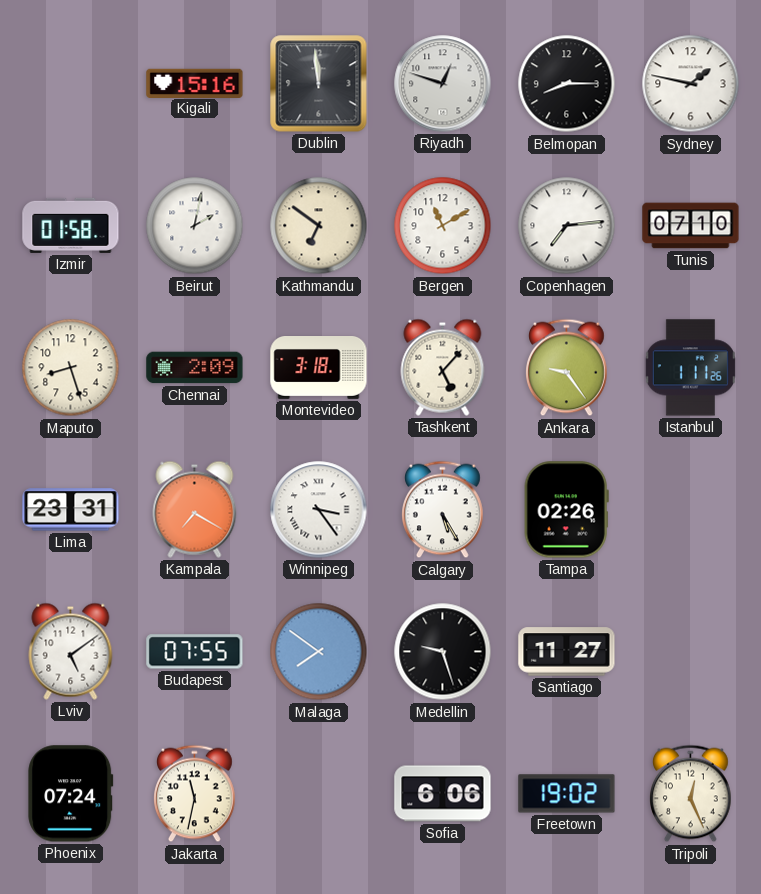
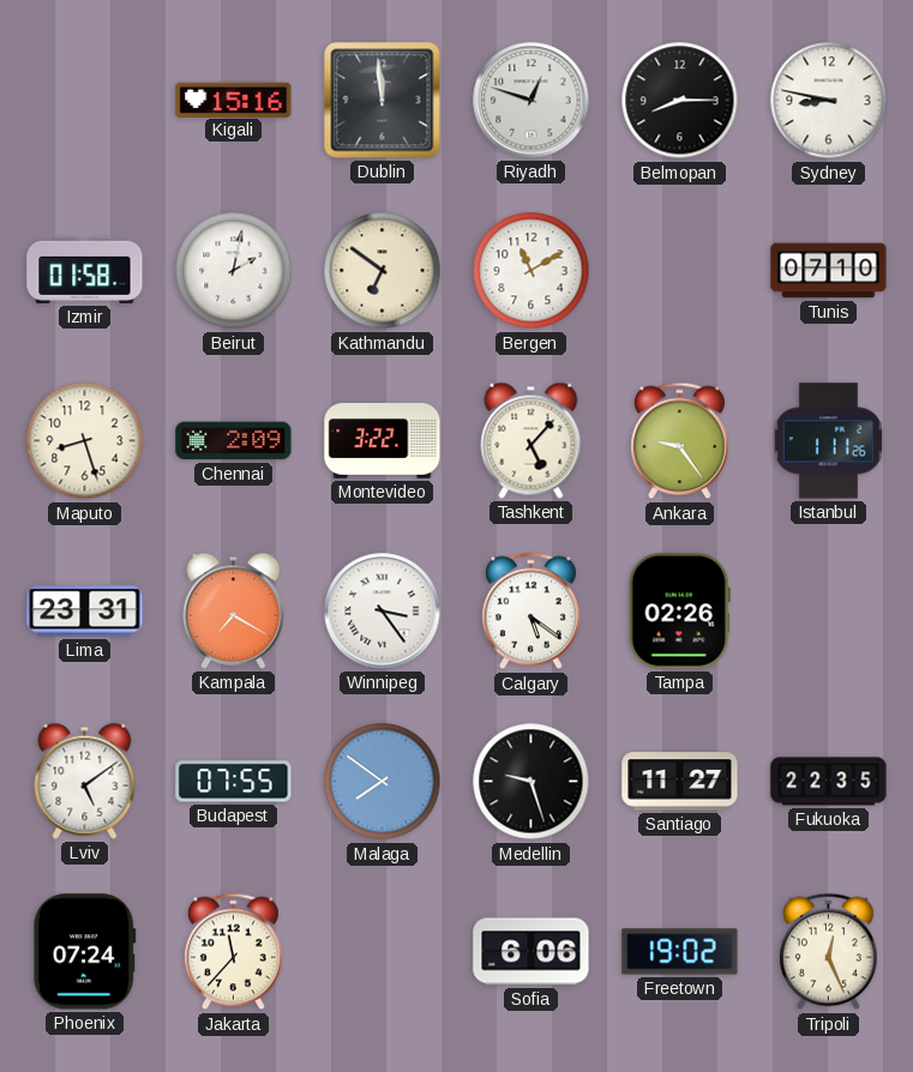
Sydney: 1:47 -> 8:47 (829, 101)
Copenhagen: 7:14 -> none (567, 226)
Montevideo: 3:18 -> 3:22 (383, 441)
Calgary: 5:25 -> 5:21 (531, 612)
Fukuoka: none -> 22:35 (829, 782)
Jakarta: 11:32 -> 11:37 (234, 952)
